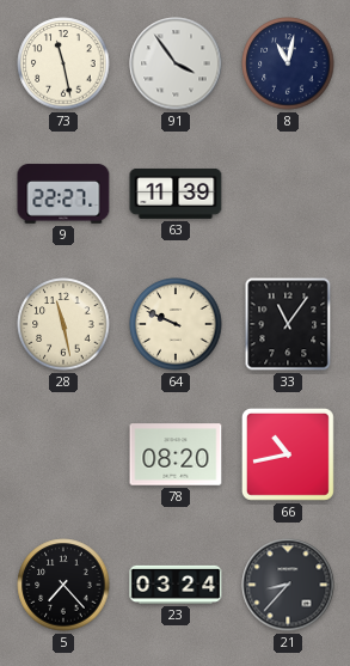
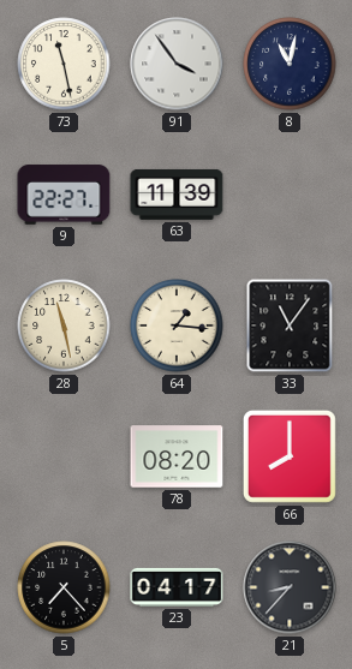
64: 9:49 -> 1:16 (177, 325)
66: 10:43 -> 8:00 (290, 456)
23: 03:24 -> 04:17 (177, 587)
